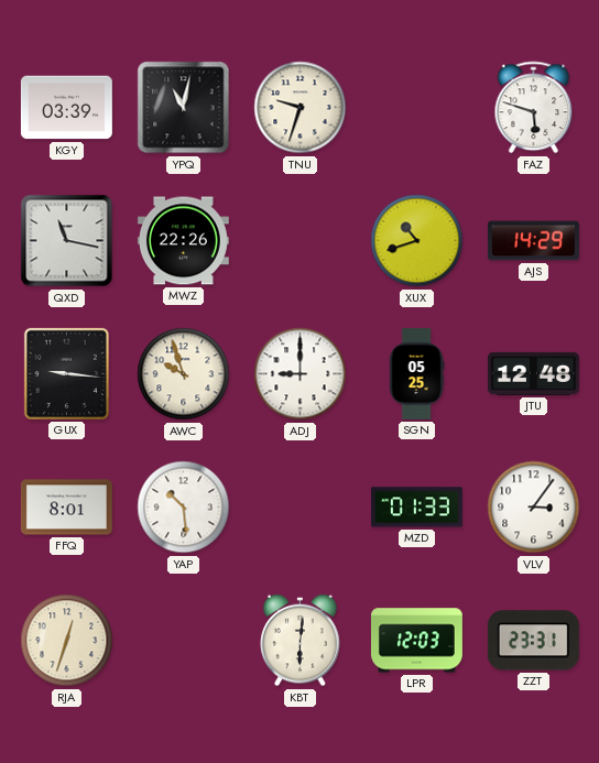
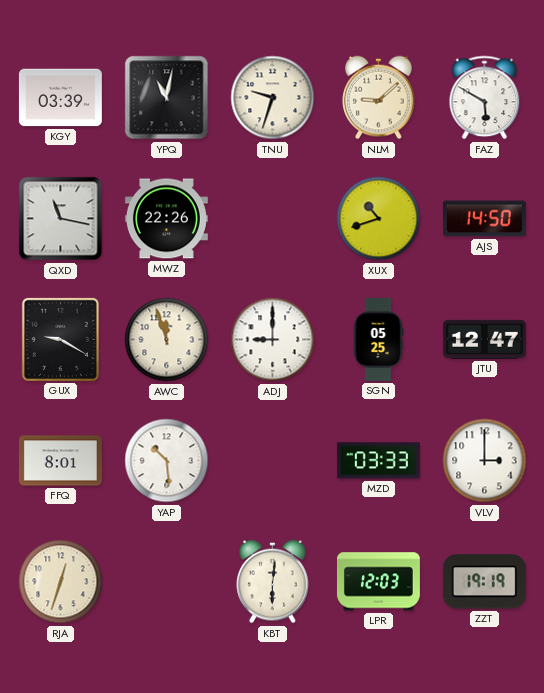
NLM: none -> 9:08 (379, 98)
FAZ: 5:48 -> 5:50 (485, 98)
AJS: 14:29 -> 14:50 (484, 219)
GUX: 9:16 -> 9:20 (60, 339)
AWC: 9:57 -> 11:57 (167, 340)
JTU: 12:48 -> 12:47 (484, 339)
MZD: 01:33 -> 03:33 (378, 461)
VLV: 3:06 -> 3:00 (485, 461)
ZZT: 23:31 -> 19:19 (484, 582)
